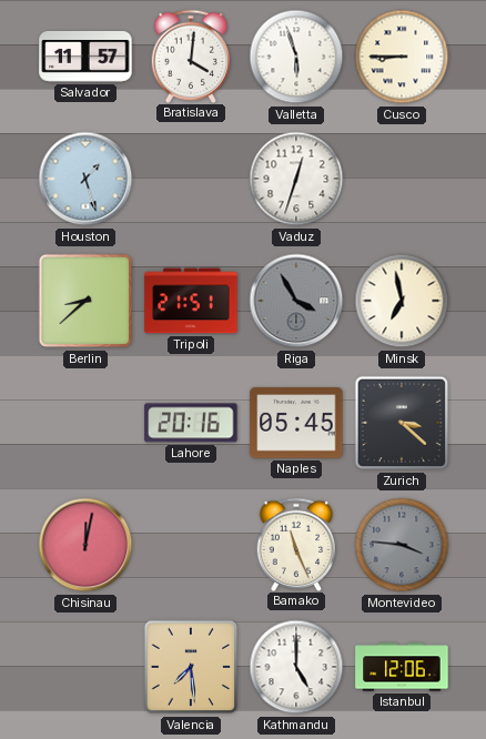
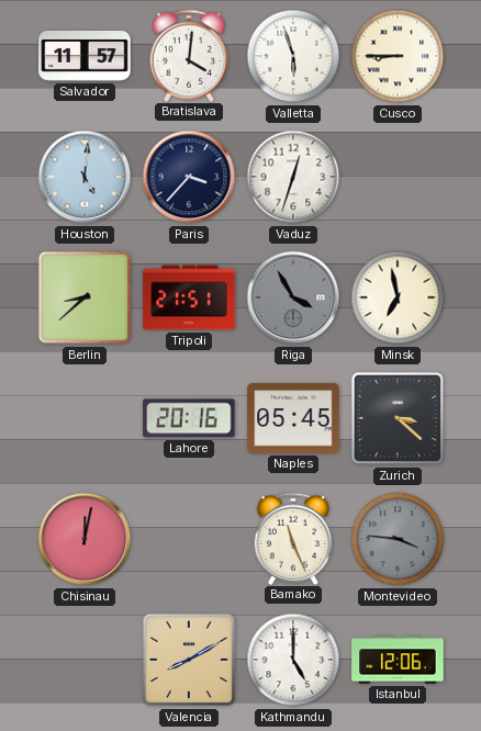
Houston: 1:27 -> 5:01 (85, 177)
Paris: none -> 3:37 (189, 177)
Valencia: 7:29 -> 8:10 (189, 660)
